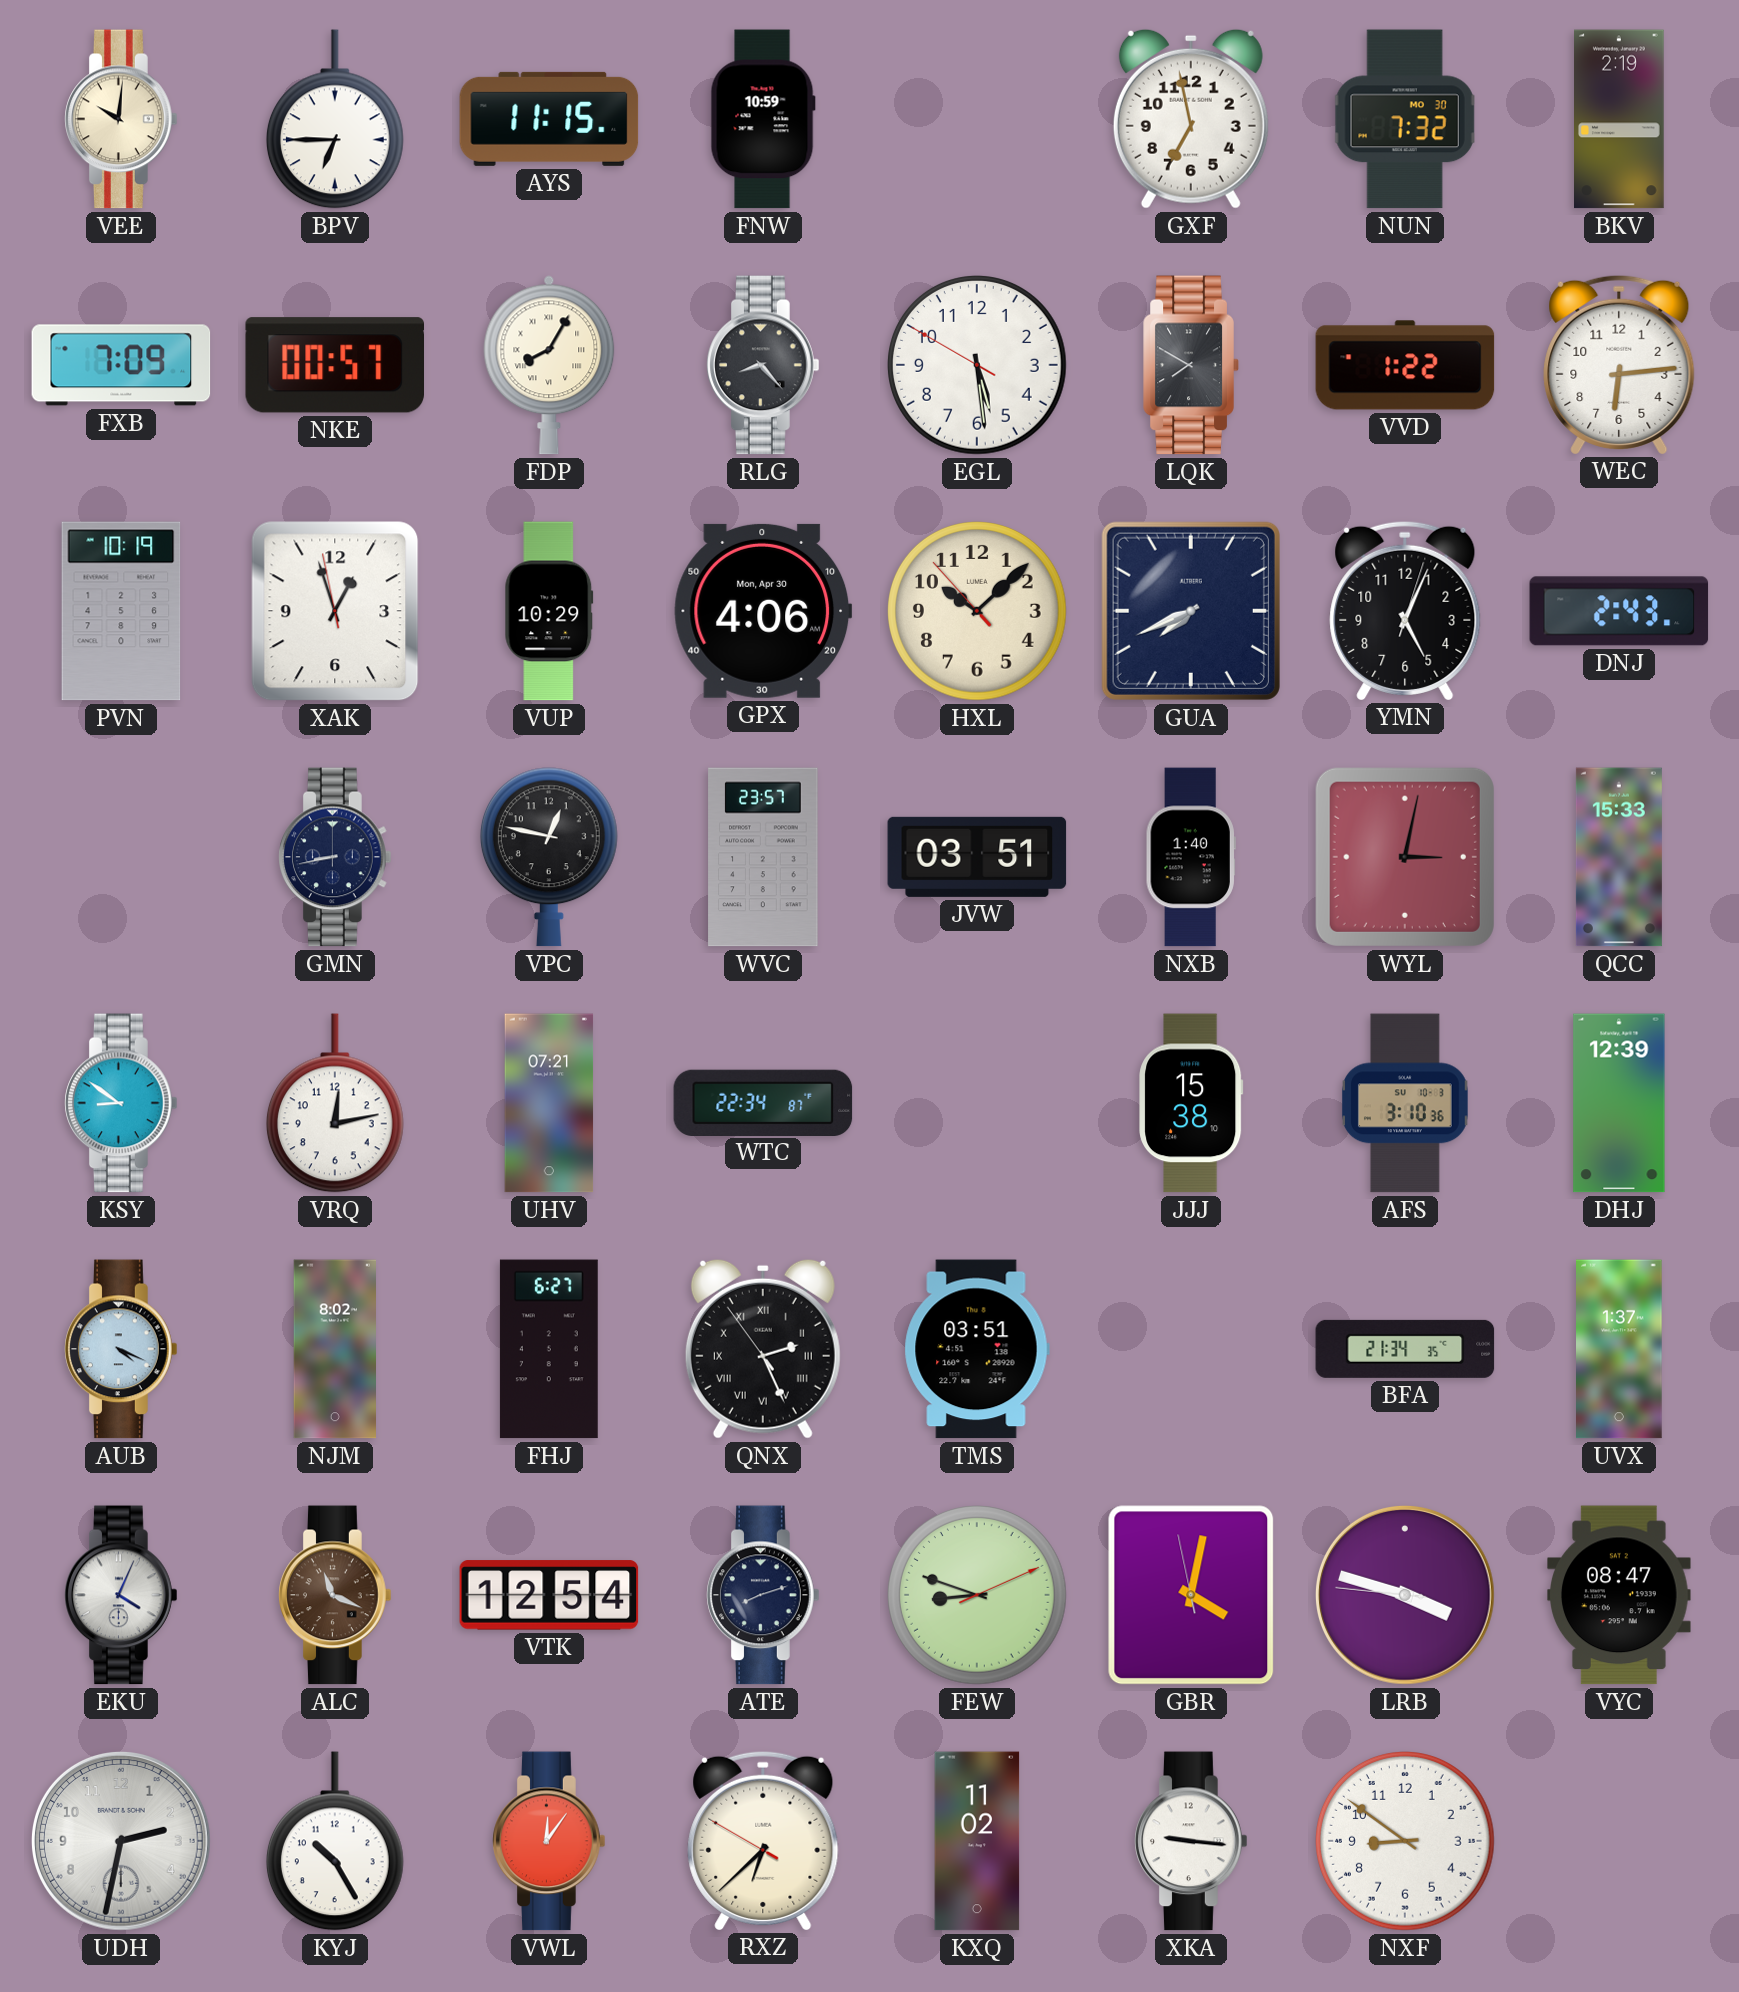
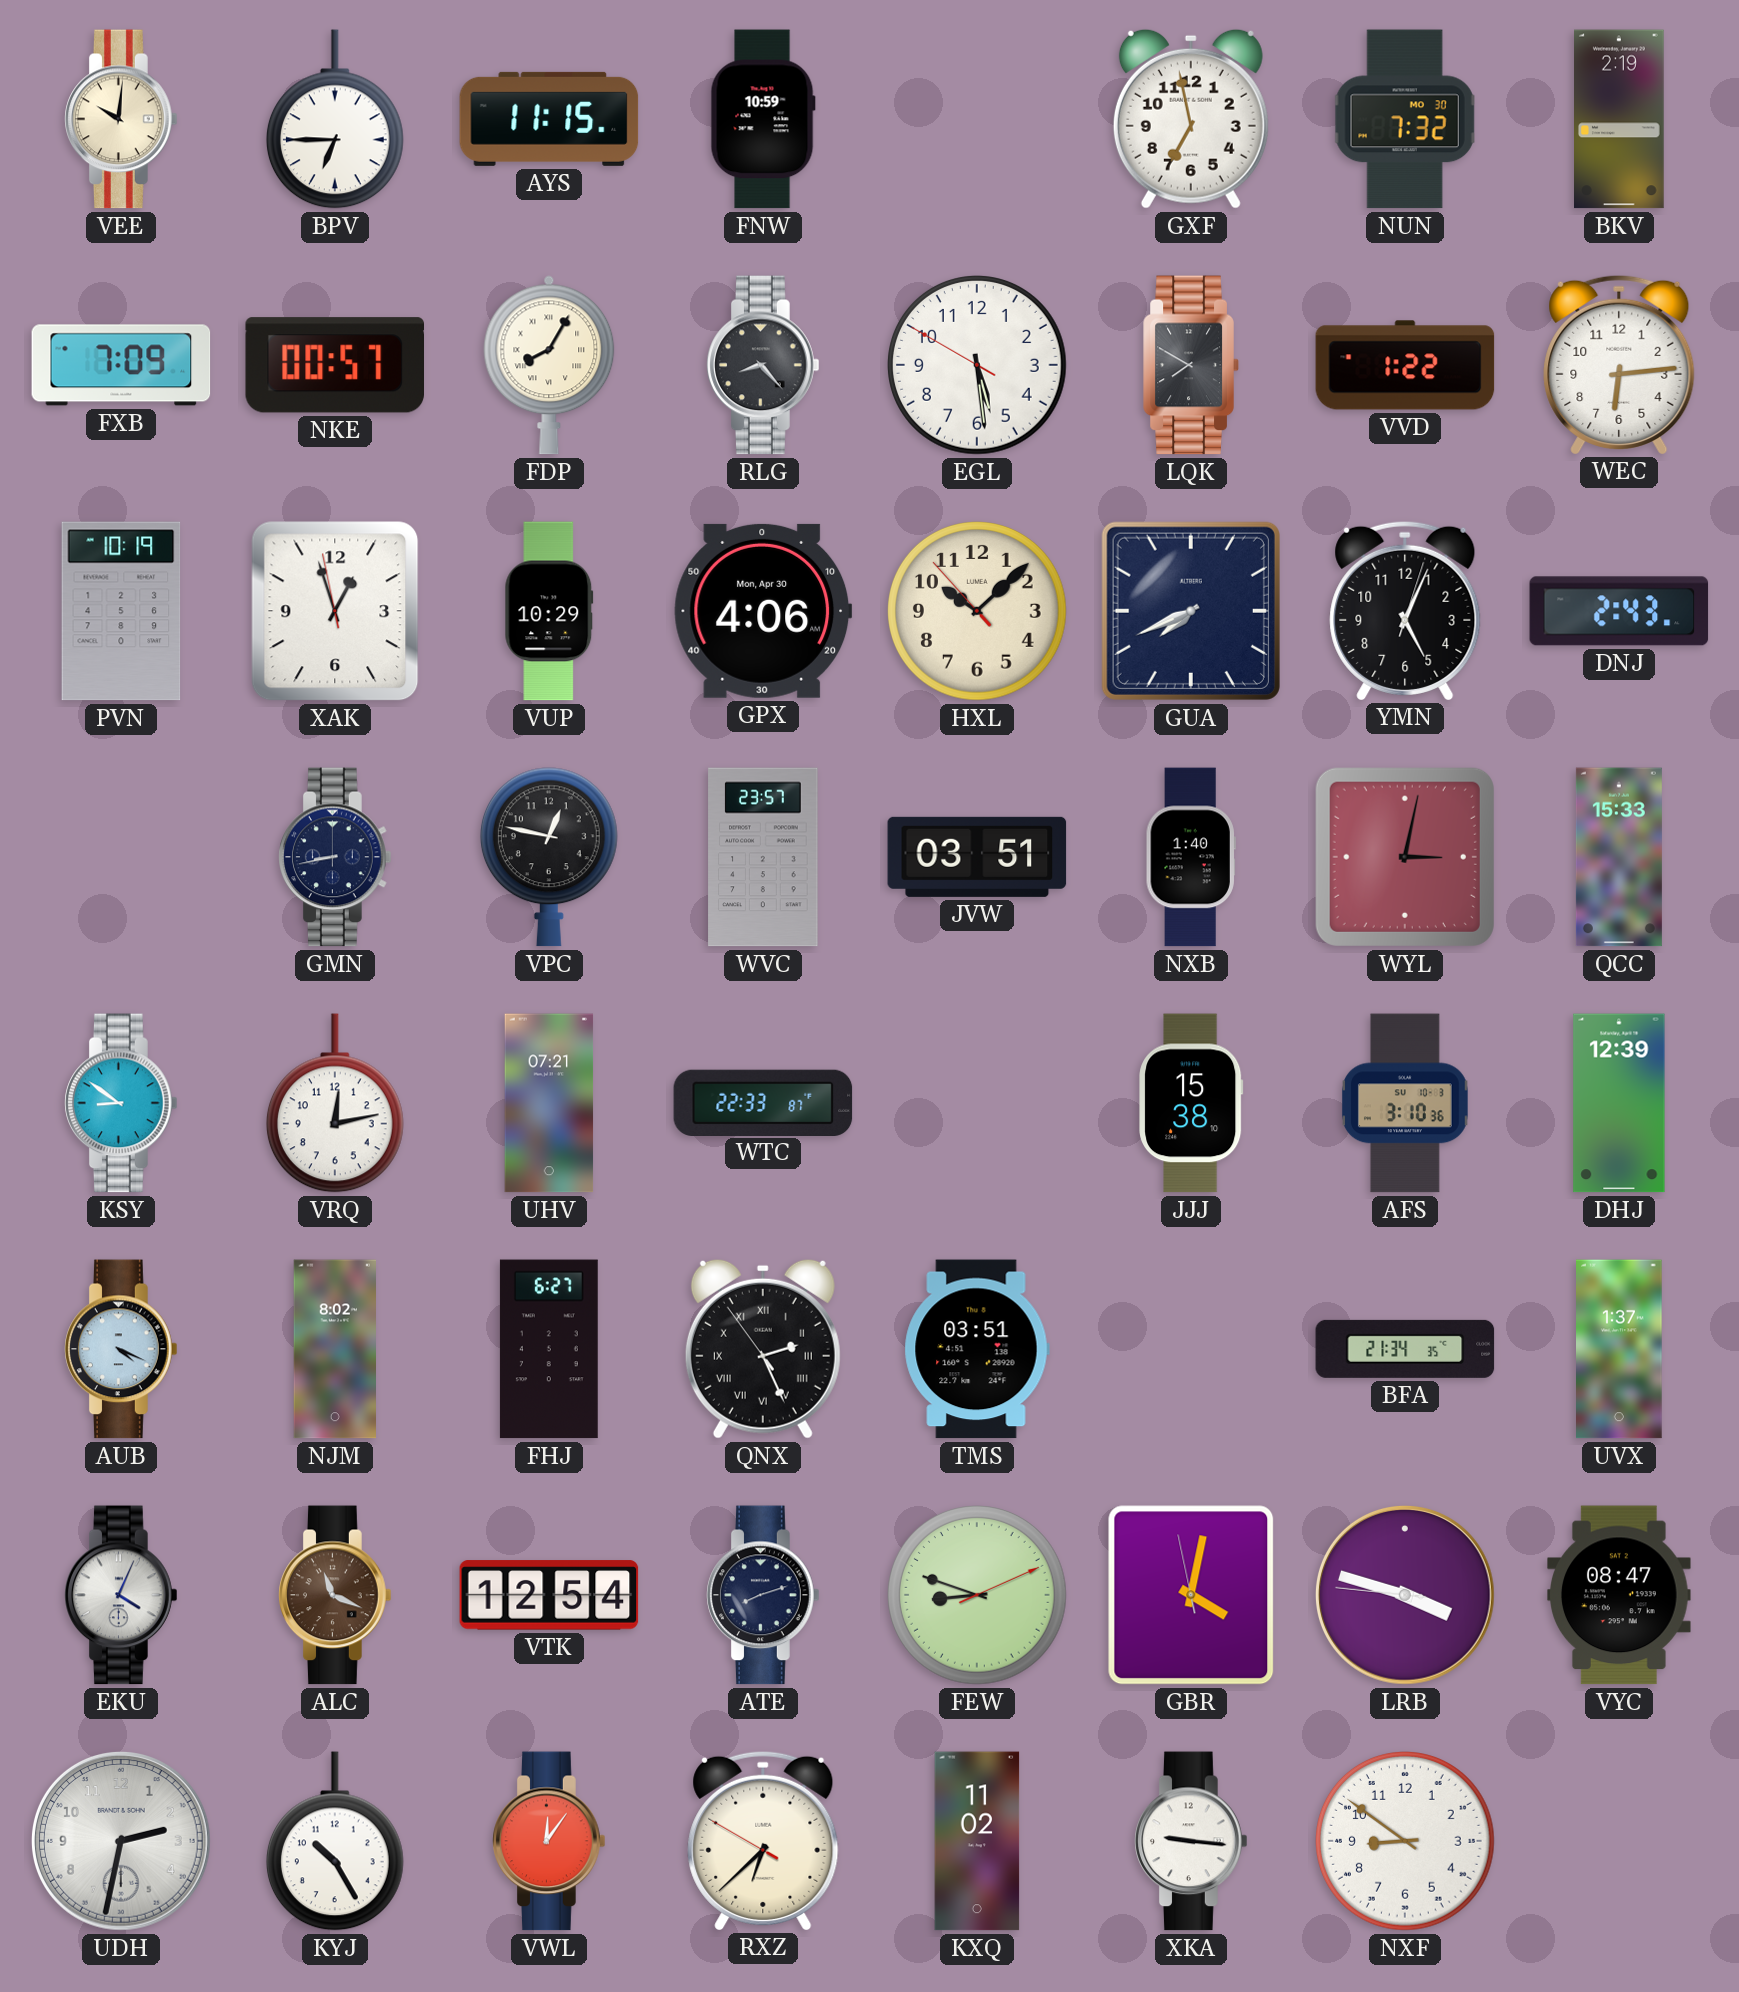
WTC: 22:34 -> 22:33 (763, 1102)
